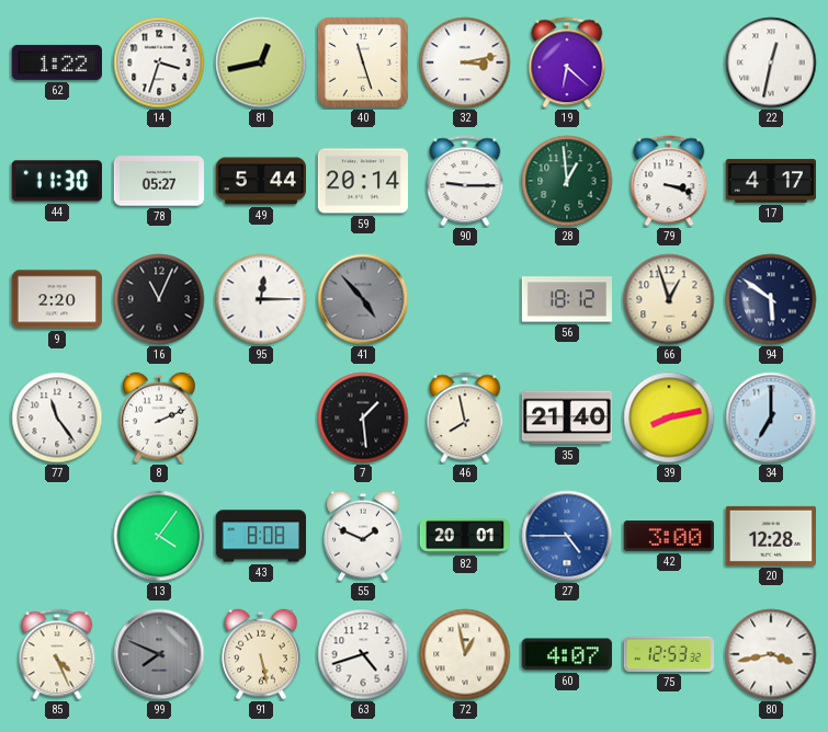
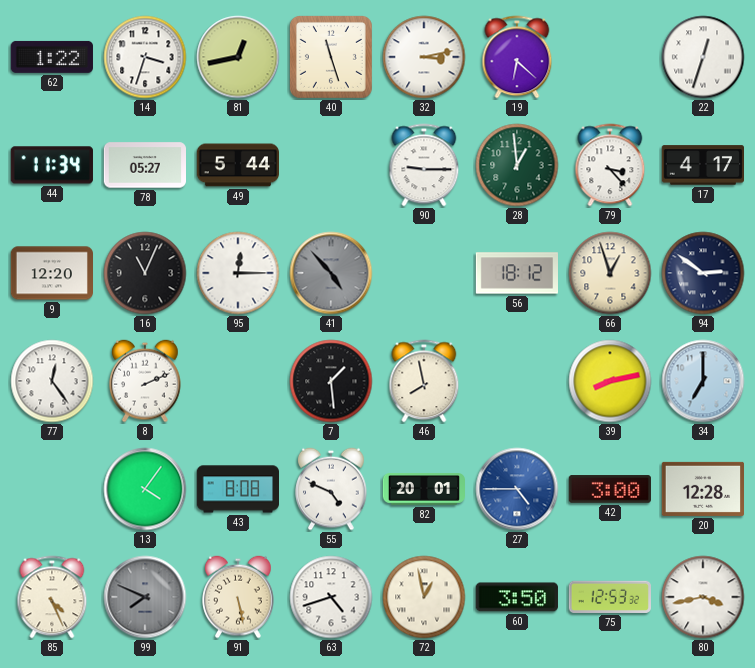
22: 12:32 -> 12:33 (703, 57)
44: 11:30 -> 11:34 (52, 165)
59: 20:14 -> none (362, 181)
79: 3:18 -> 3:23 (610, 165)
9: 2:20 -> 12:20 (51, 273)
94: 5:51 -> 2:51 (703, 273)
77: 11:24 -> 12:24 (52, 381)
35: 21:40 -> none (566, 418)
55: 1:49 -> 4:49 (331, 489)
60: 4:07 -> 3:50 (517, 597)
